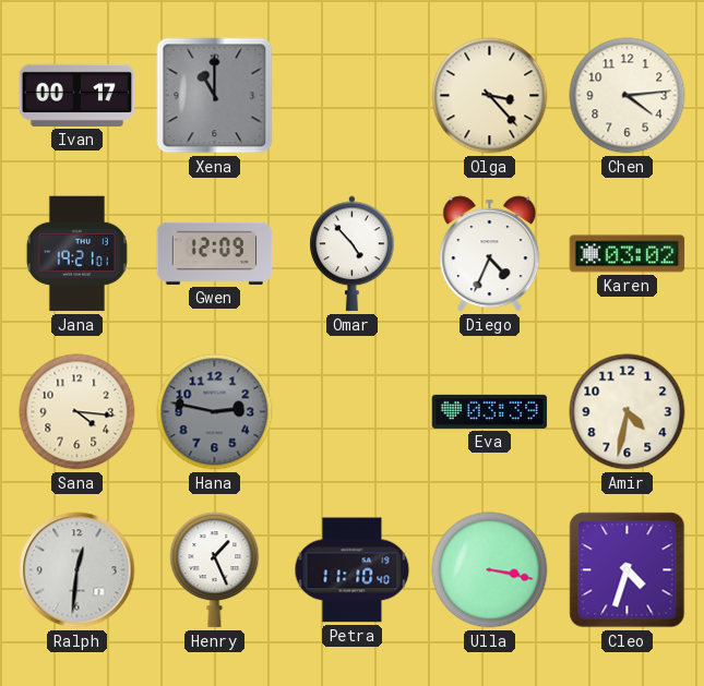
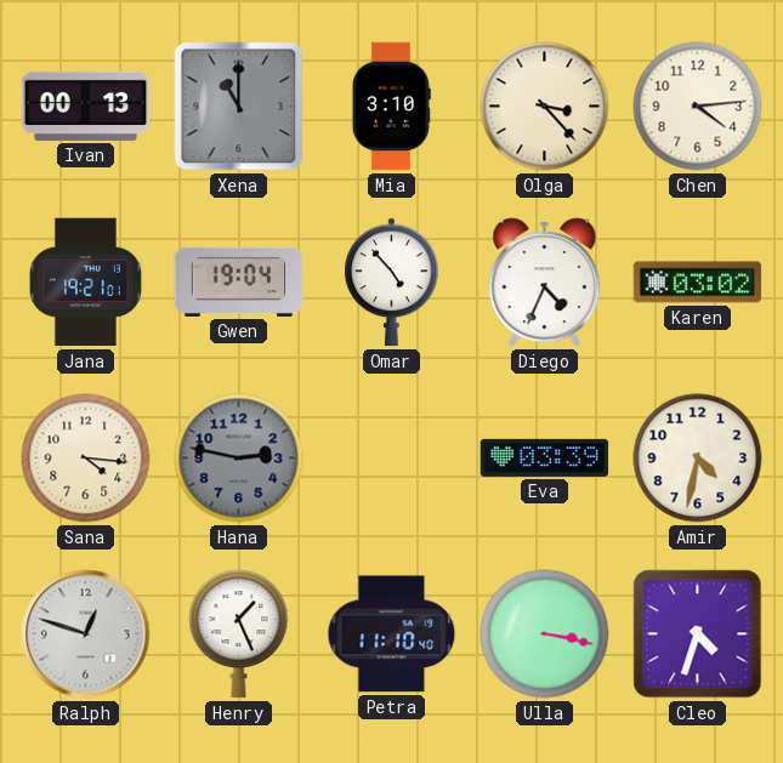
Ivan: 00:17 -> 00:13 (86, 106)
Mia: none -> 3:10 (391, 107)
Gwen: 12:09 -> 19:04 (239, 281)
Ralph: 12:31 -> 12:48 (86, 634)
